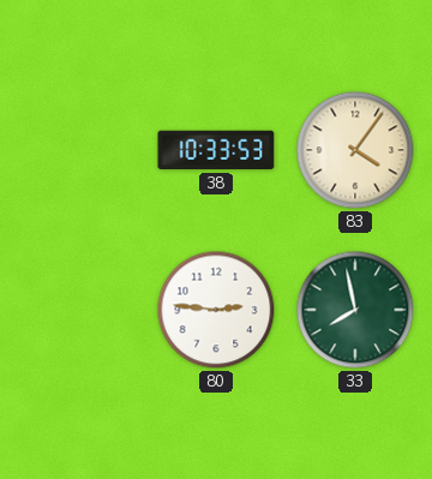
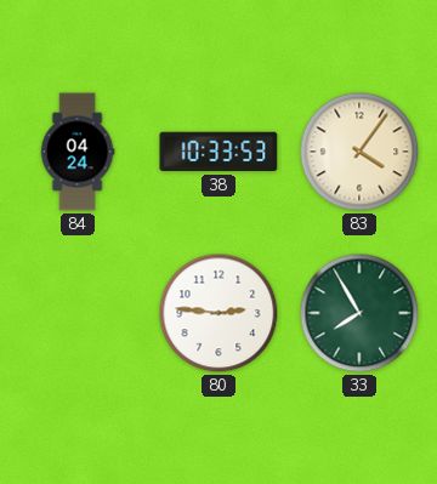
84: none -> 04:24 (78, 152)
33: 7:58 -> 7:55 (359, 313)
